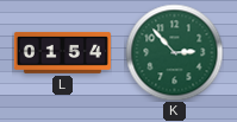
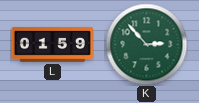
L: 01:54 -> 01:59 (52, 44)
